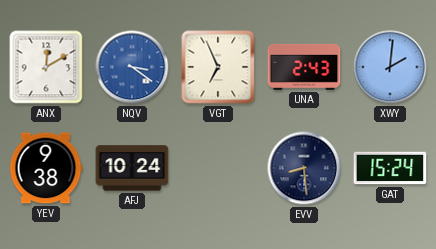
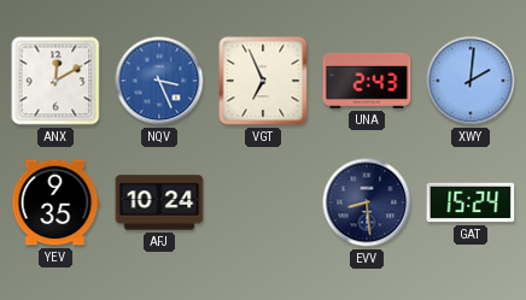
NQV: 3:21 -> 3:26 (159, 81)
YEV: 9:38 -> 9:35 (55, 202)
